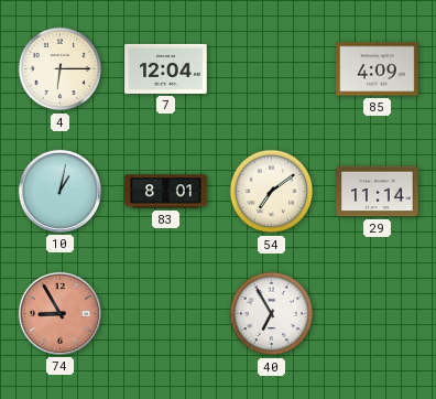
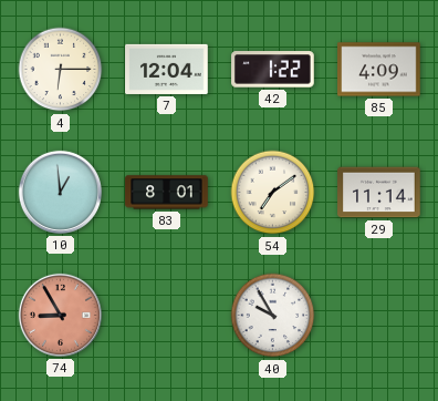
42: none -> 1:22 (273, 70)
10: 1:02 -> 12:59 (60, 192)
40: 6:55 -> 9:55 (273, 316)
